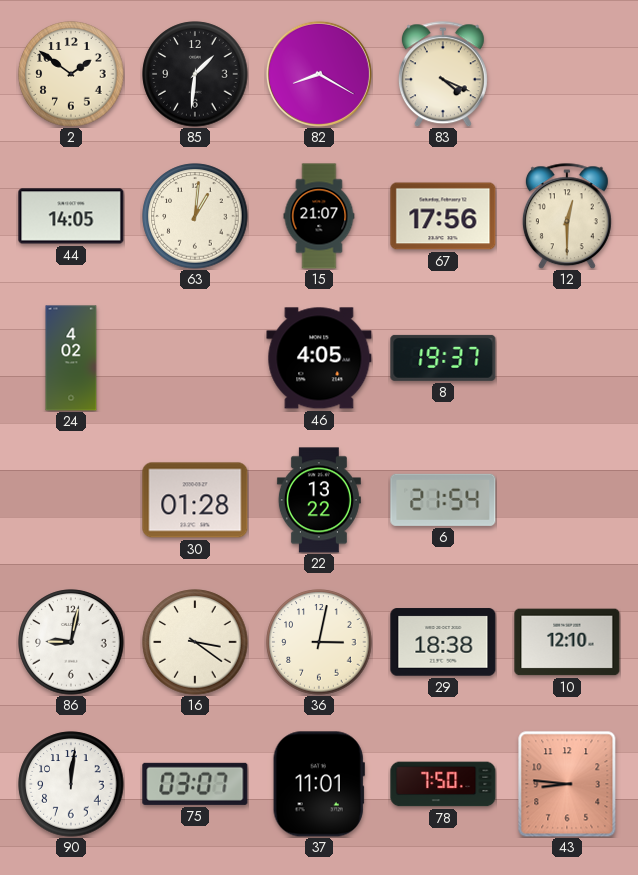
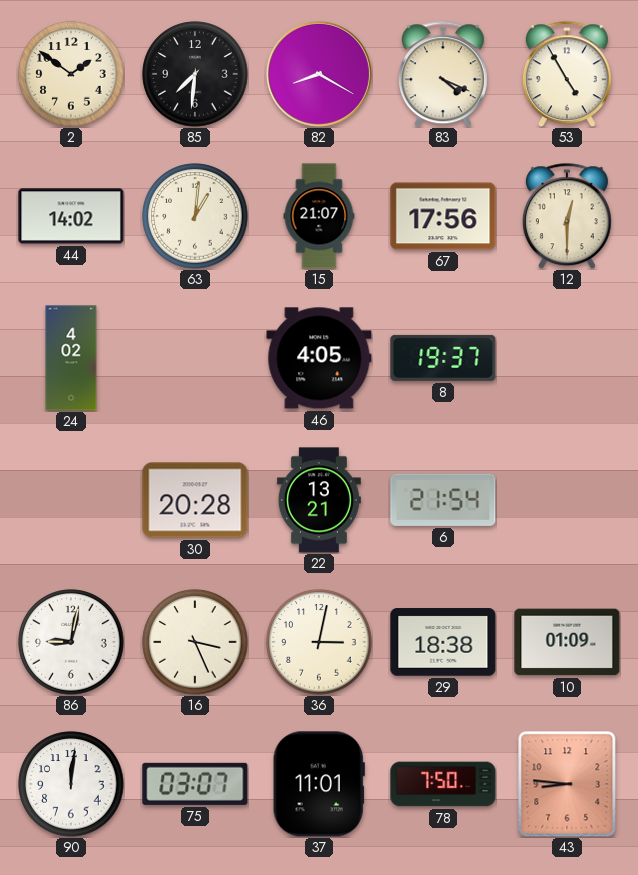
85: 1:31 -> 7:31 (195, 74)
53: none -> 4:55 (567, 74)
44: 14:05 -> 14:02 (71, 216)
30: 01:28 -> 20:28 (195, 500)
22: 13:22 -> 13:21 (319, 500)
16: 3:21 -> 3:26 (195, 642)
10: 12:10 -> 01:09 (567, 642)
